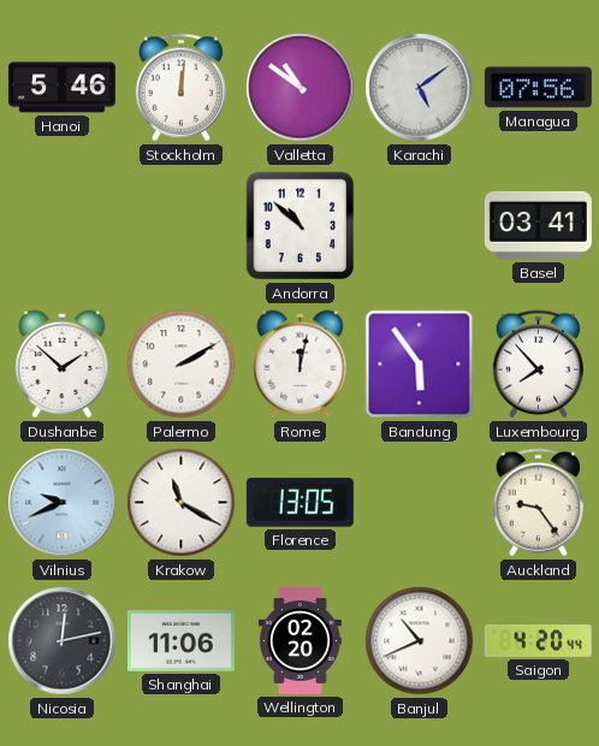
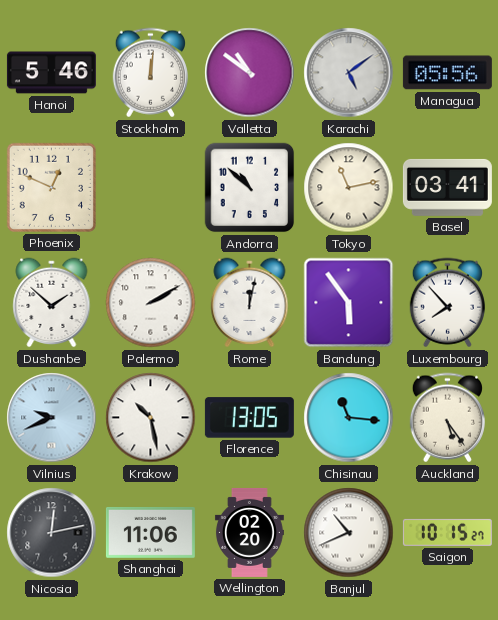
Managua: 07:56 -> 05:56 (447, 73)
Phoenix: none -> 12:49 (51, 187)
Tokyo: none -> 11:13 (349, 188)
Krakow: 11:20 -> 10:28 (151, 418)
Chisinau: none -> 11:16 (349, 418)
Auckland: 9:24 -> 5:24 (447, 418)
Saigon: 4:20 -> 10:15 (447, 532)
